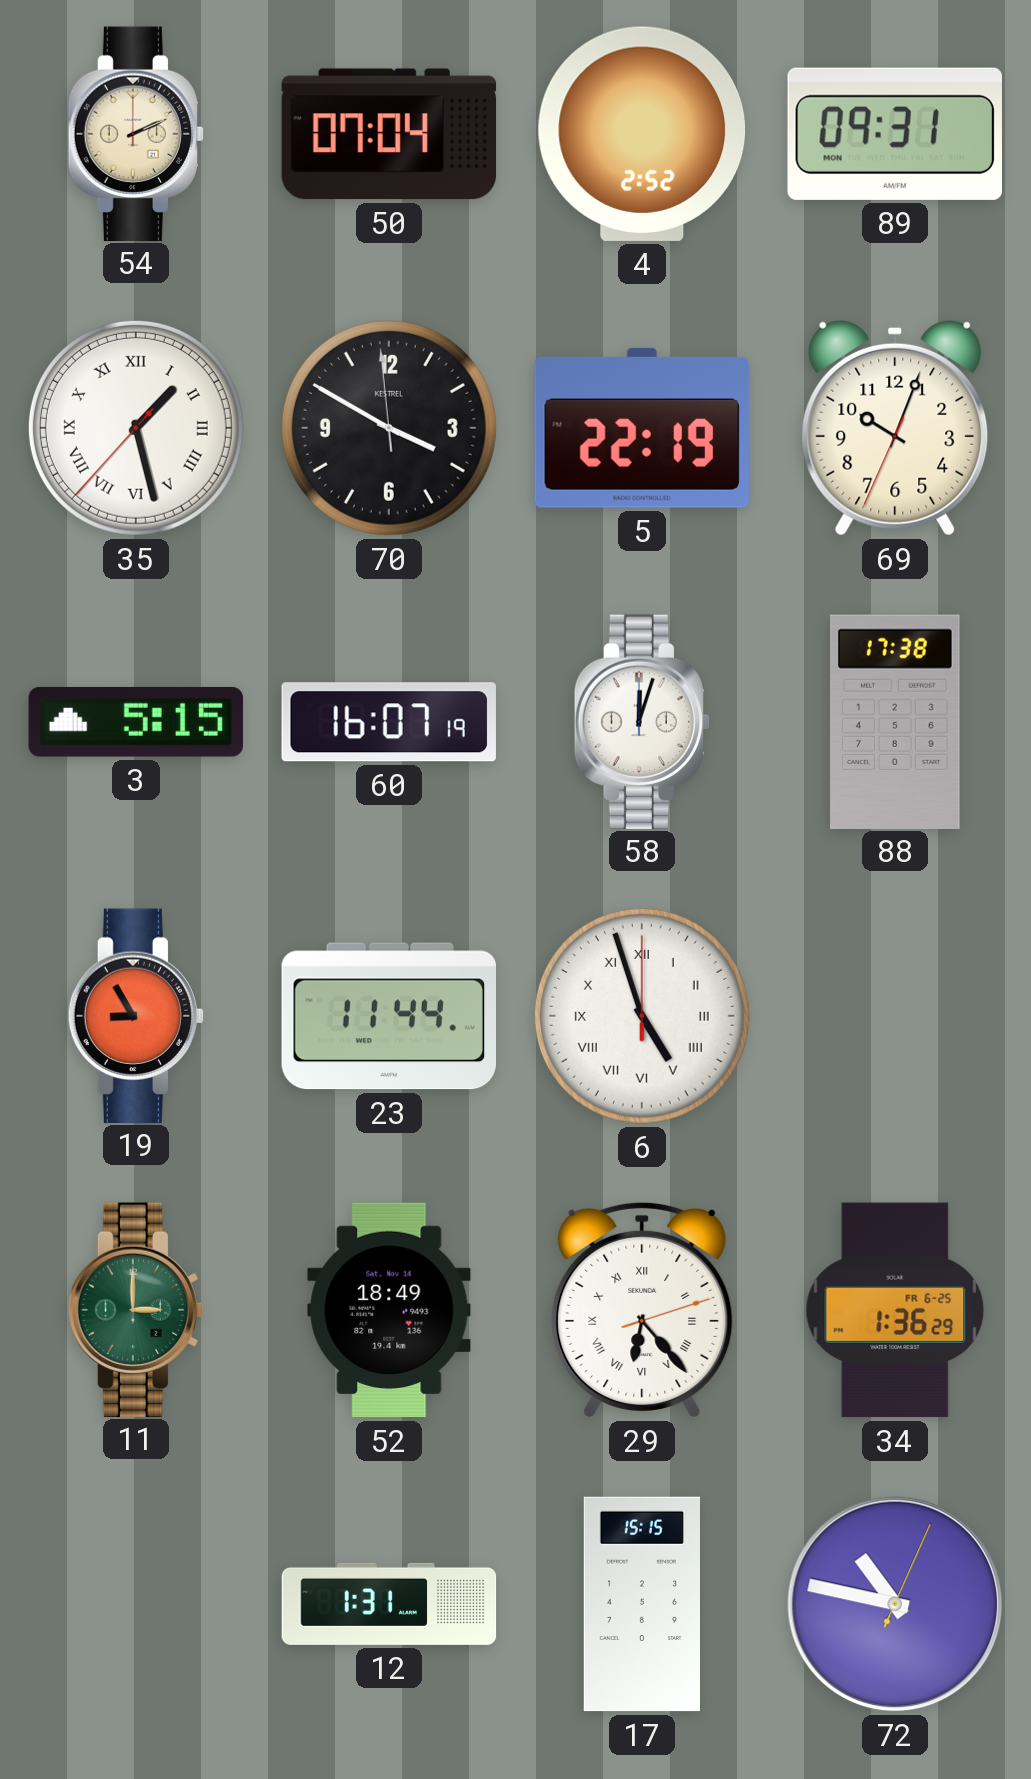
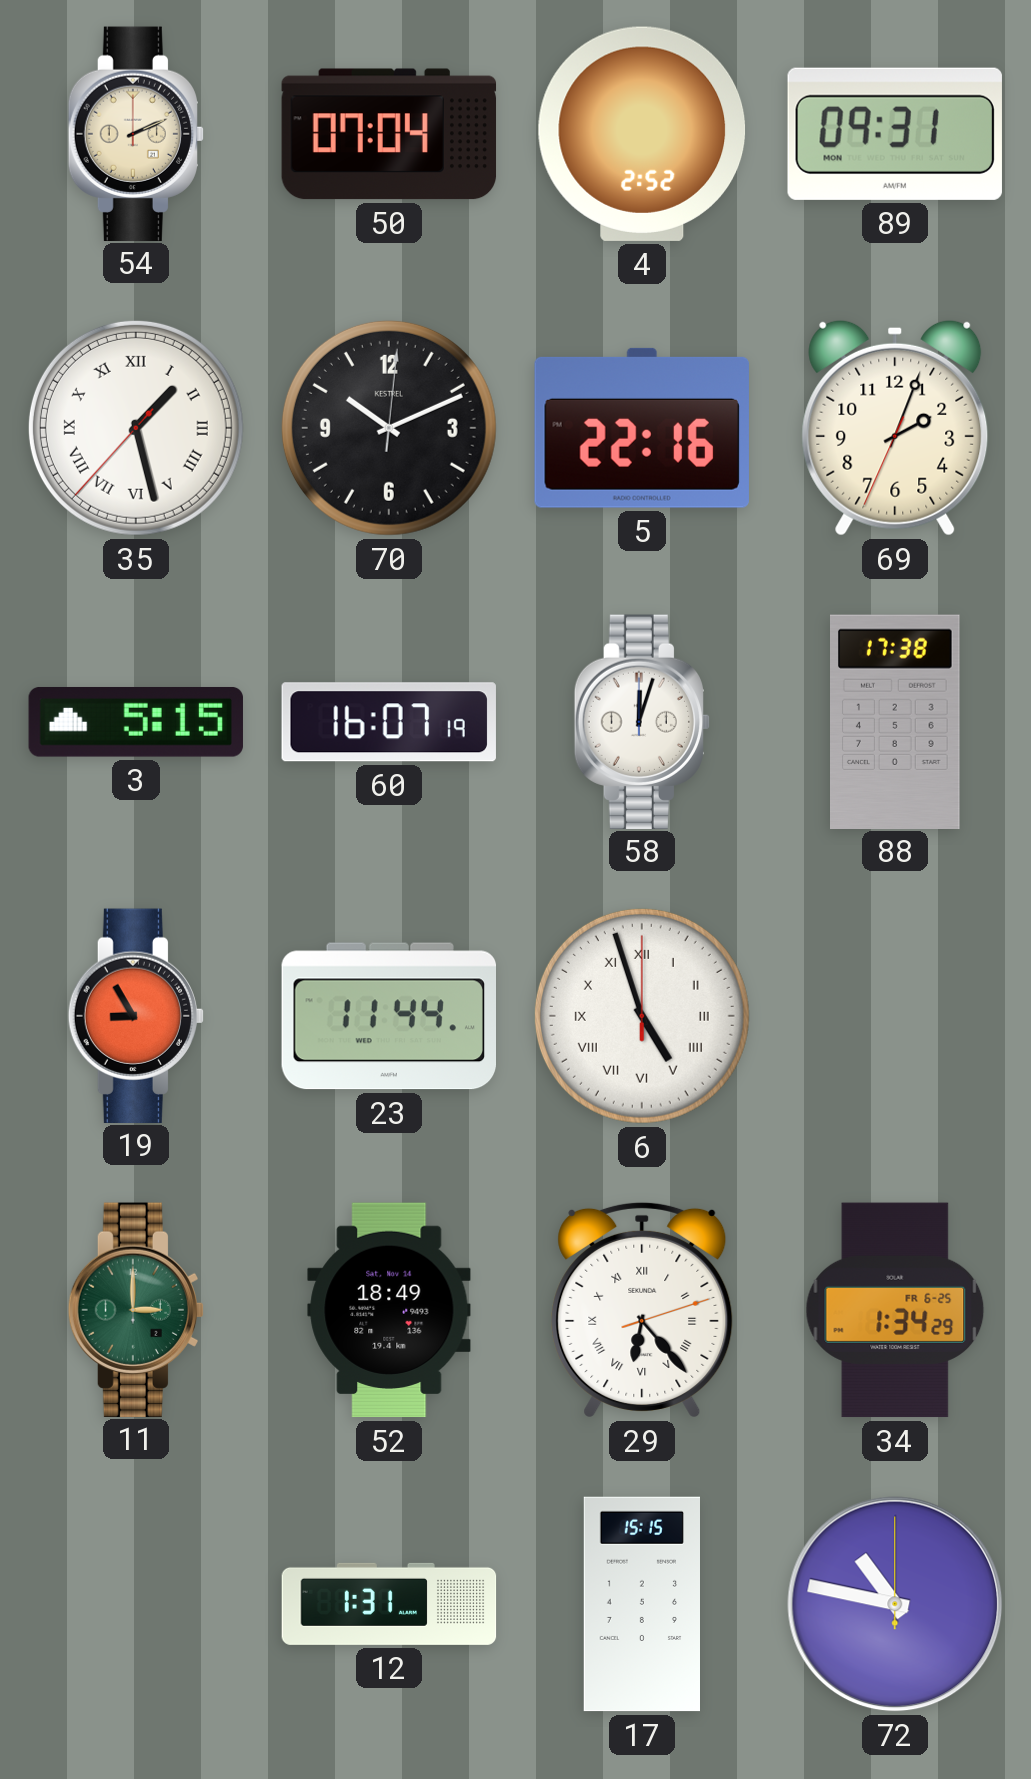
70: 3:49 -> 10:11 (389, 428)
5: 22:19 -> 22:16 (642, 428)
69: 10:03 -> 2:03 (895, 428)
34: 1:36 -> 1:34 (895, 1310)
72: 10:47:04 -> 10:47:00 (895, 1604)
